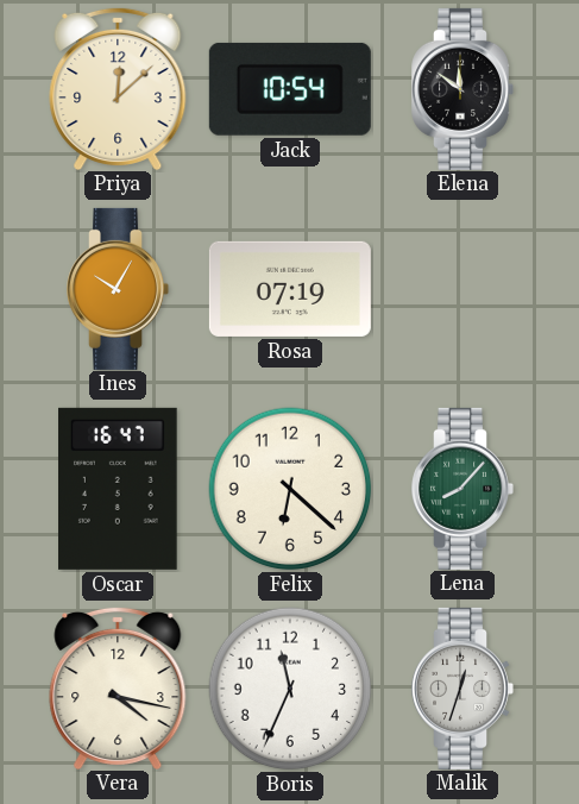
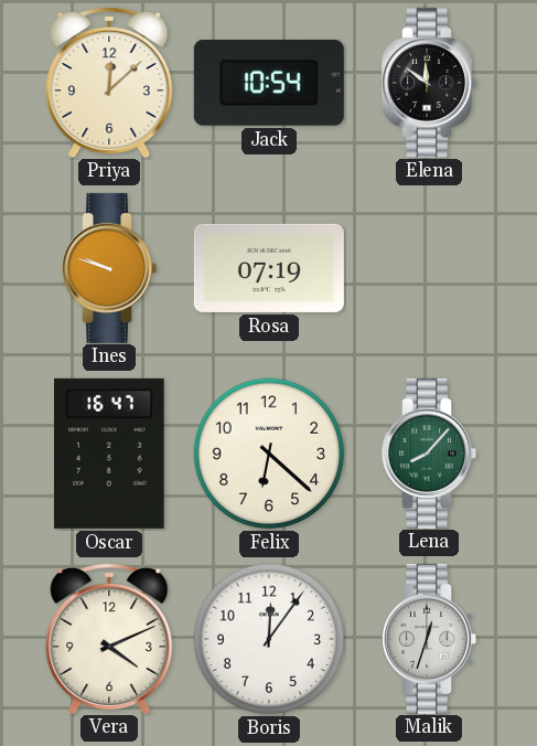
Ines: 10:05 -> 9:48 (109, 268)
Vera: 4:17 -> 4:11 (109, 638)
Boris: 11:34 -> 12:06 (269, 639)
